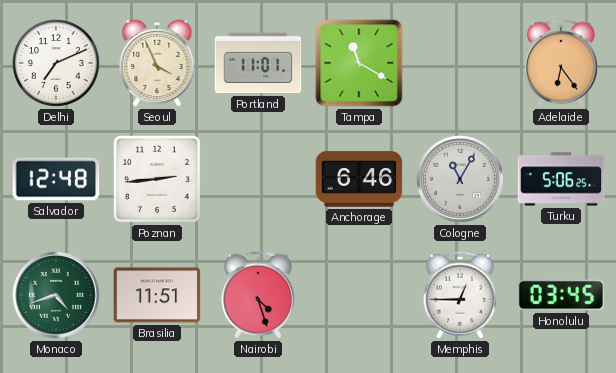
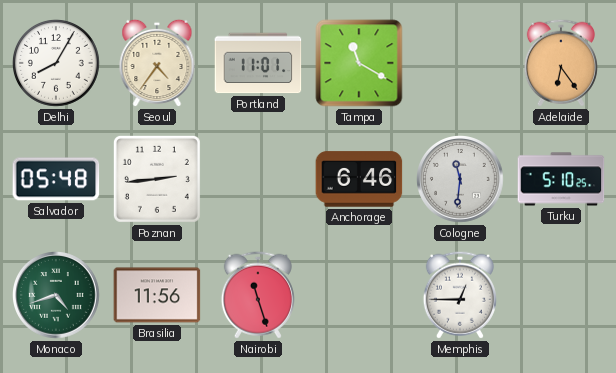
Delhi: 7:11 -> 8:05 (57, 64)
Seoul: 3:56 -> 4:36 (157, 63)
Salvador: 12:48 -> 05:48 (56, 179)
Cologne: 11:05 -> 11:31 (461, 180)
Turku: 5:06 -> 5:10 (561, 179)
Brasilia: 11:51 -> 11:56 (157, 295)
Nairobi: 4:27 -> 11:27 (258, 295)
Honolulu: 03:45 -> none (561, 295)
